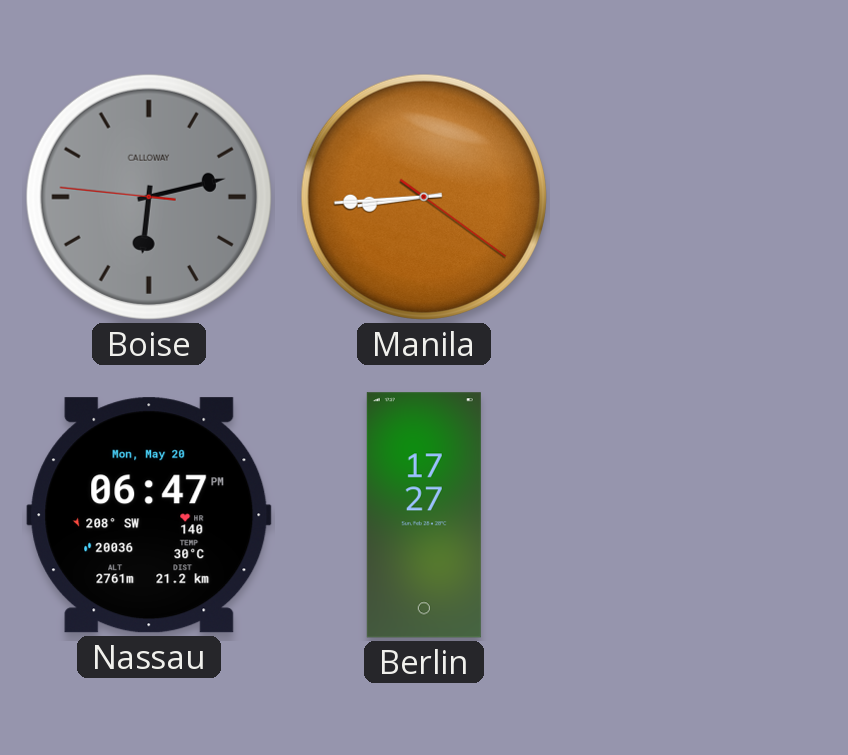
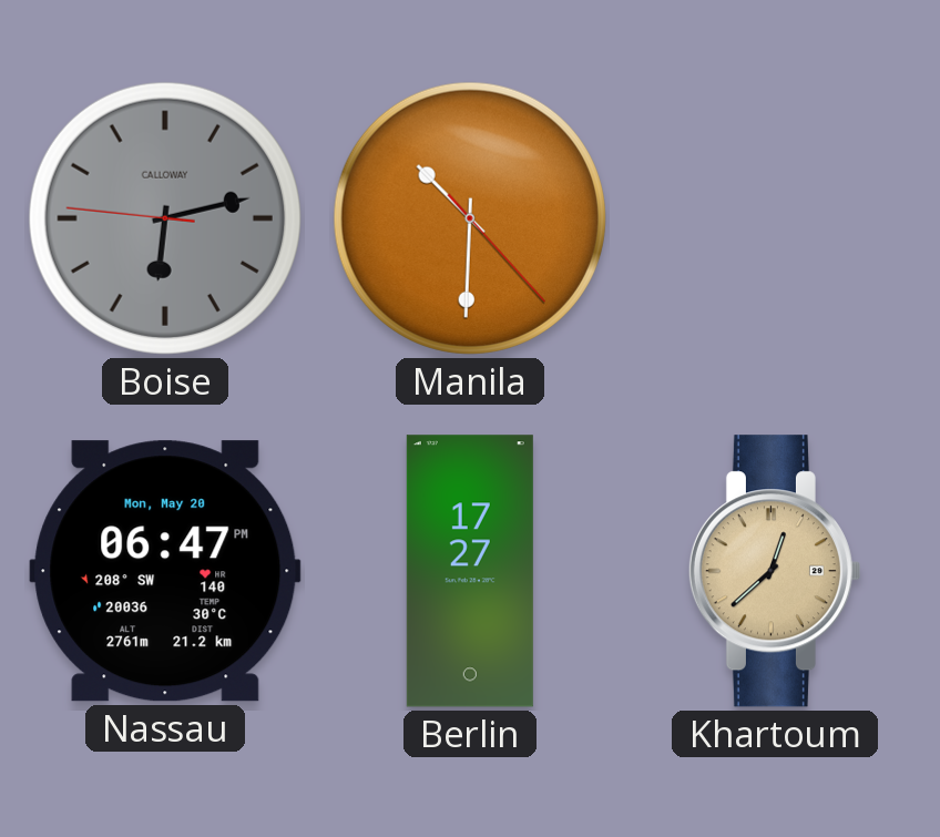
Manila: 8:44 -> 10:30 (470, 218)
Khartoum: none -> 12:38 (774, 571)
